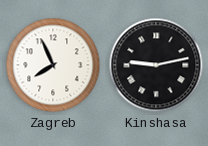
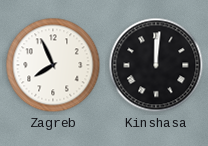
Kinshasa: 9:13 -> 12:01 (156, 65)
